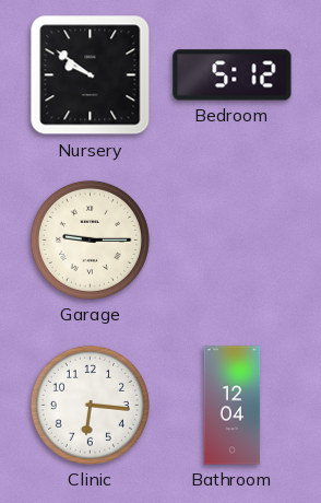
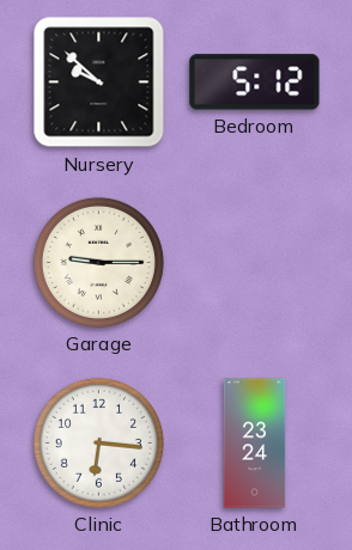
Nursery: 9:51 -> 9:52 (99, 82)
Bathroom: 12:04 -> 23:24 (255, 444)
